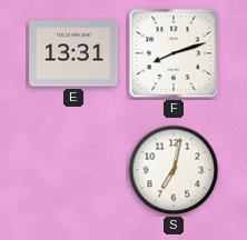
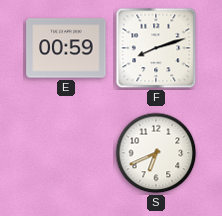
E: 13:31 -> 00:59 (66, 48)
S: 7:02 -> 6:41 (156, 153)
